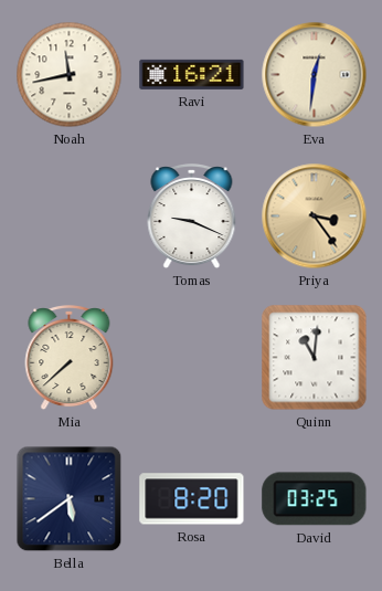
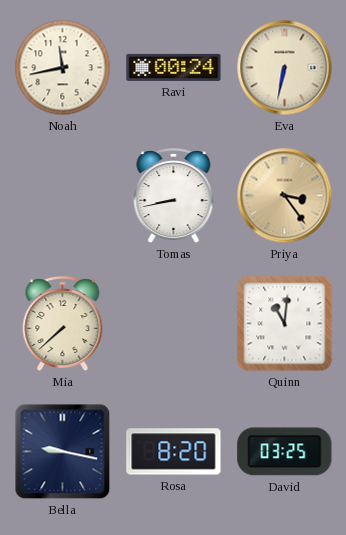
Ravi: 16:21 -> 00:24 (174, 67)
Eva: 12:31 -> 6:32 (285, 68)
Tomas: 9:19 -> 8:43 (174, 197)
Bella: 5:39 -> 9:17 (63, 452)
